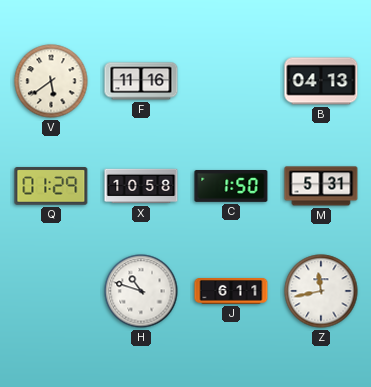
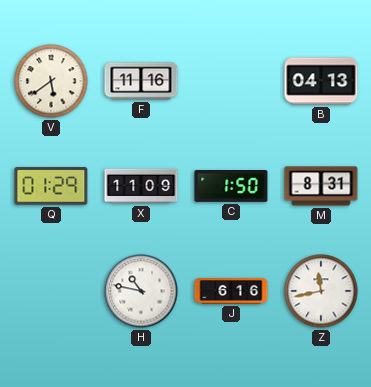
X: 10:58 -> 11:09 (141, 186)
M: 5:31 -> 8:31 (321, 186)
H: 10:48 -> 10:47 (141, 291)
J: 6:11 -> 6:16 (231, 292)
